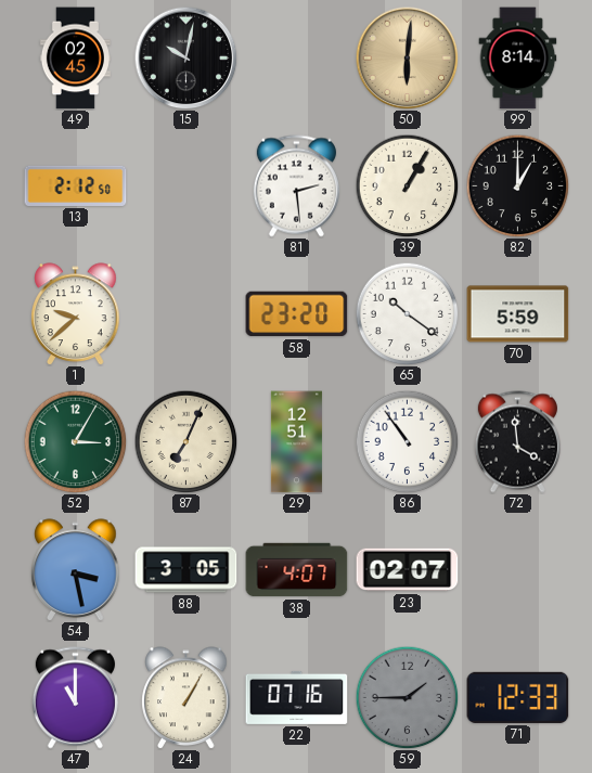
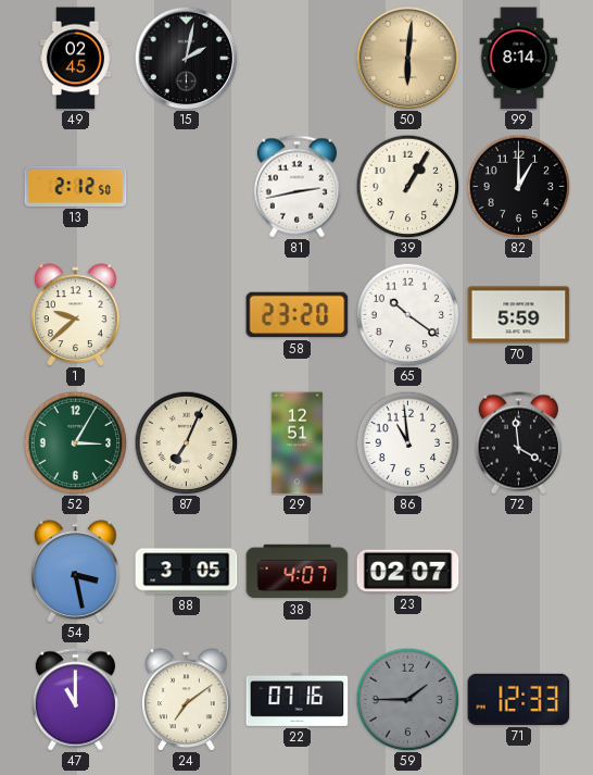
15: 10:02 -> 2:02 (186, 58)
81: 2:29 -> 2:43 (296, 187)
86: 10:54 -> 10:59 (407, 442)
24: 1:05 -> 7:09 (187, 700)
